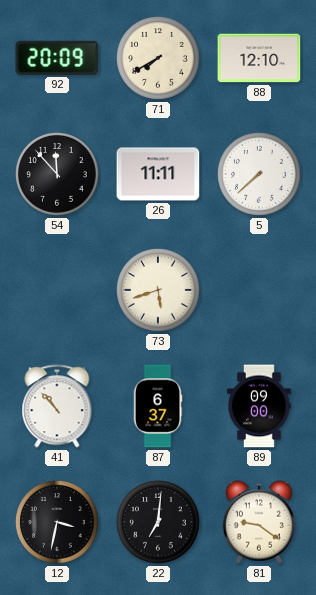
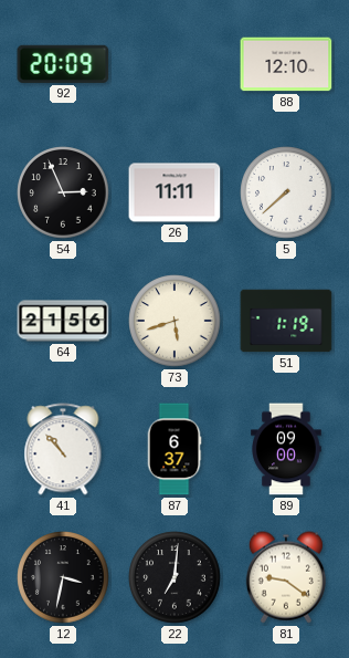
71: 7:40 -> none (158, 58)
54: 11:53 -> 2:56 (63, 192)
64: none -> 21:56 (63, 321)
51: none -> 1:19 (286, 321)
